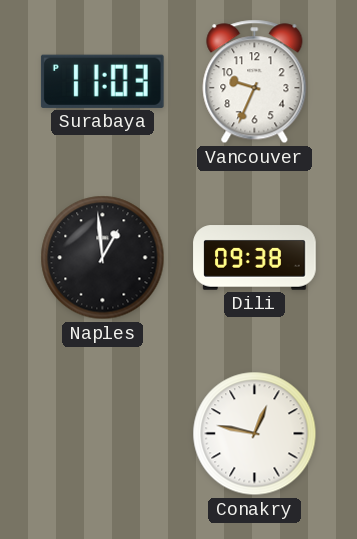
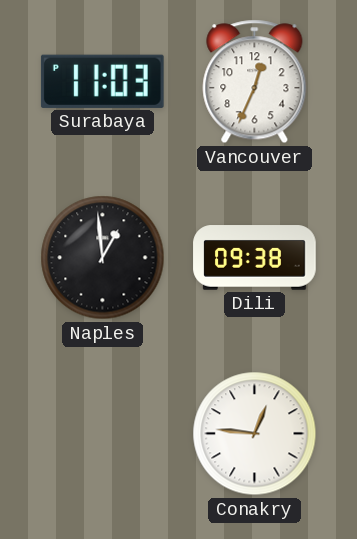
Vancouver: 9:34 -> 12:34 (255, 82)
Conakry: 12:47 -> 12:46 (255, 434)
